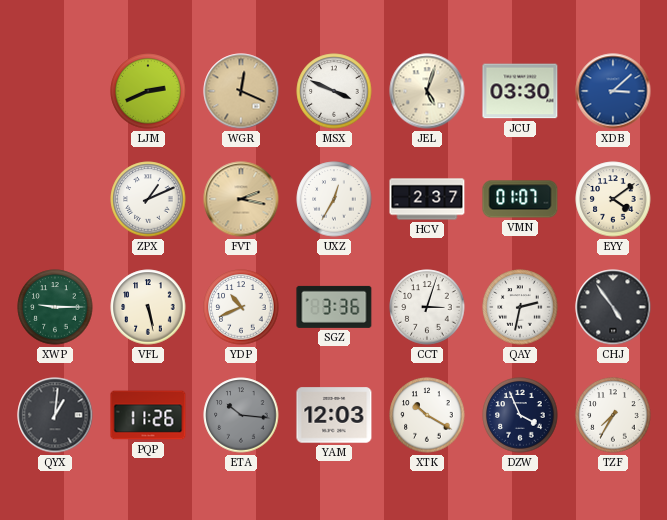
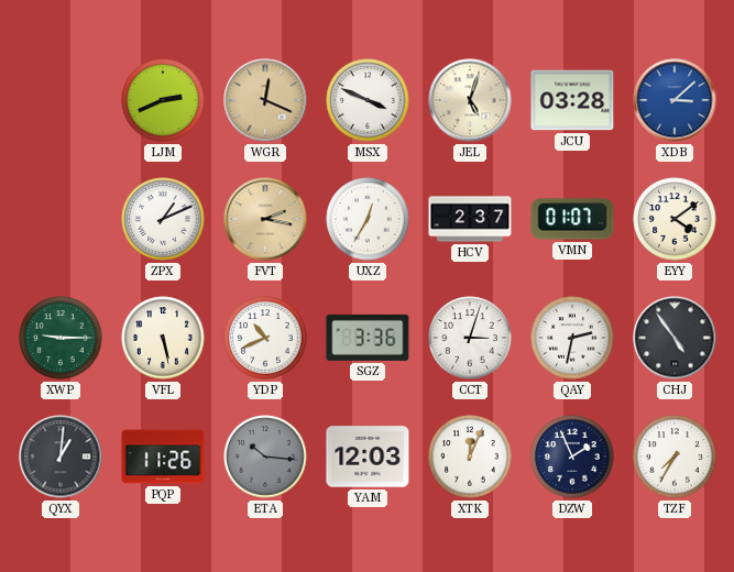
JCU: 03:30 -> 03:28 (572, 100)
XTK: 10:20 -> 12:04 (470, 457)
DZW: 3:56 -> 1:56 (572, 457)
